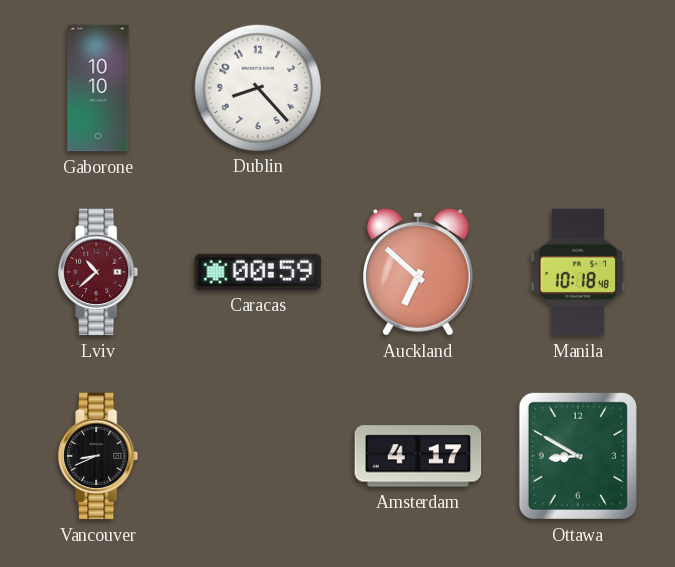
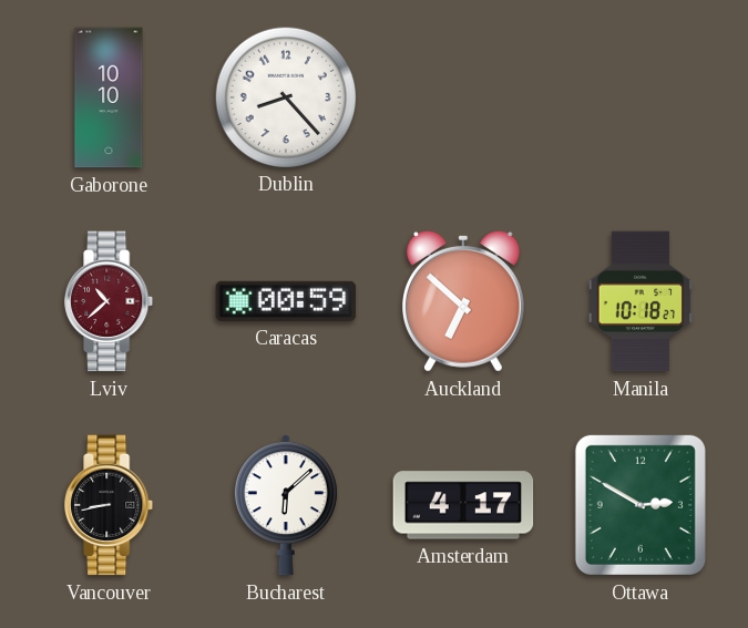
Manila: 10:18:48 -> 10:18:27 (641, 301)
Vancouver: 8:41 -> 8:43 (110, 505)
Bucharest: none -> 6:08 (286, 505)
Ottawa: 8:50 -> 2:50 (641, 505)
